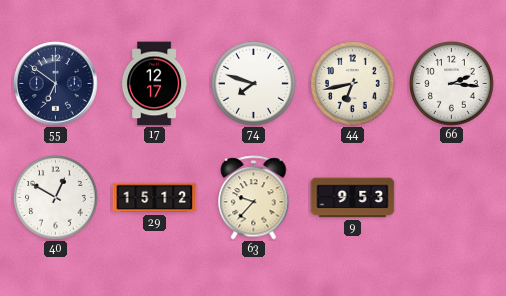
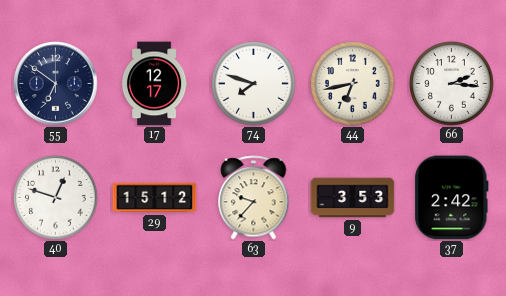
40: 12:50 -> 12:48 (56, 198)
9: 9:53 -> 3:53 (353, 198)
37: none -> 2:42 (452, 198)
